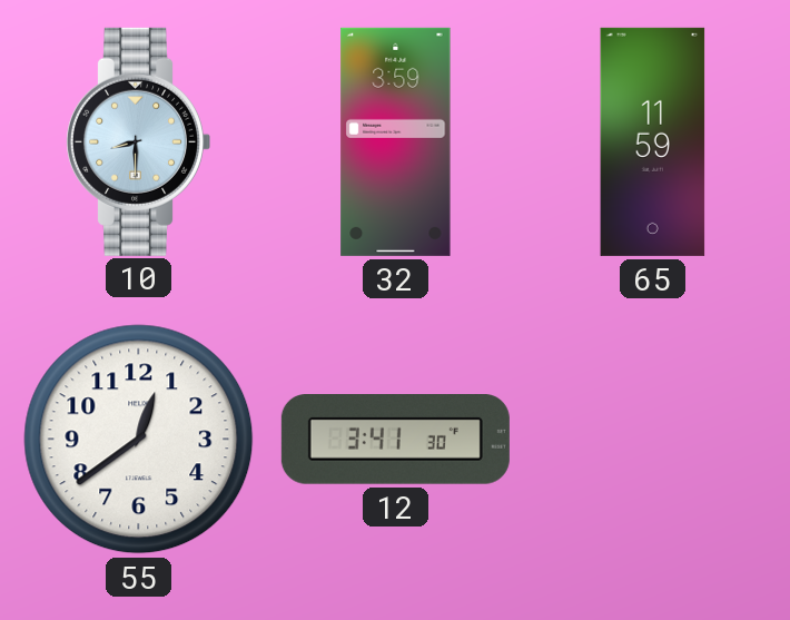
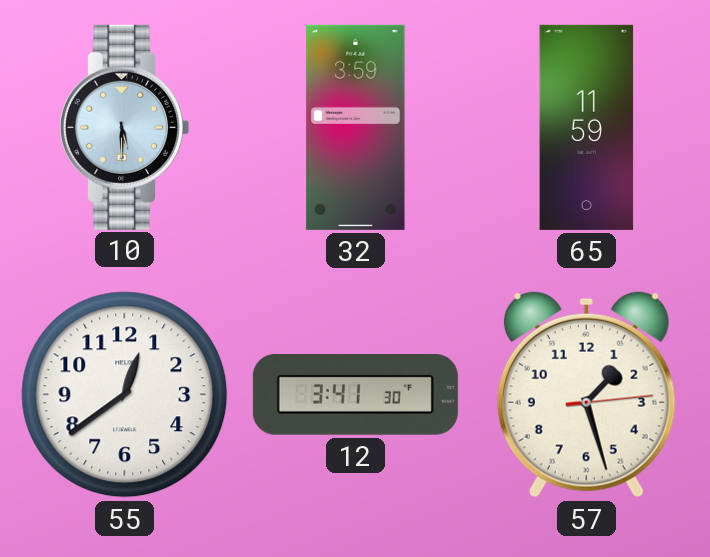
10: 8:30 -> 5:30 (123, 127)
57: none -> 1:27 (586, 394)
